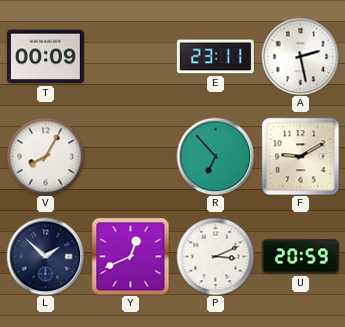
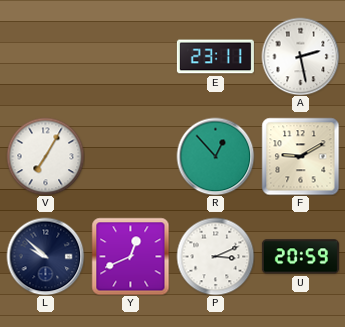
T: 00:09 -> none (45, 57)
V: 8:05 -> 7:05 (45, 156)
R: 6:53 -> 12:53 (215, 156)
L: 1:52 -> 9:52 (45, 256)
